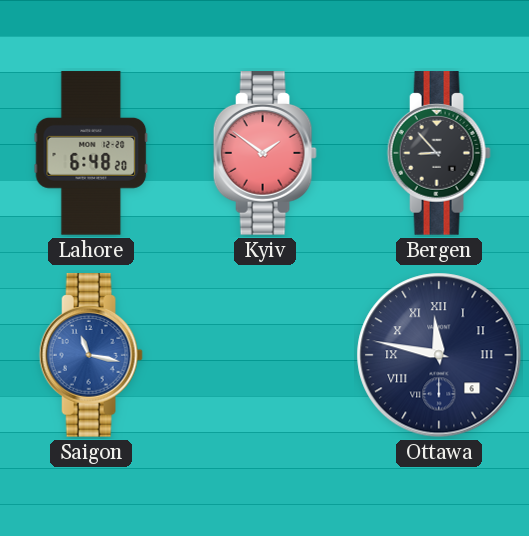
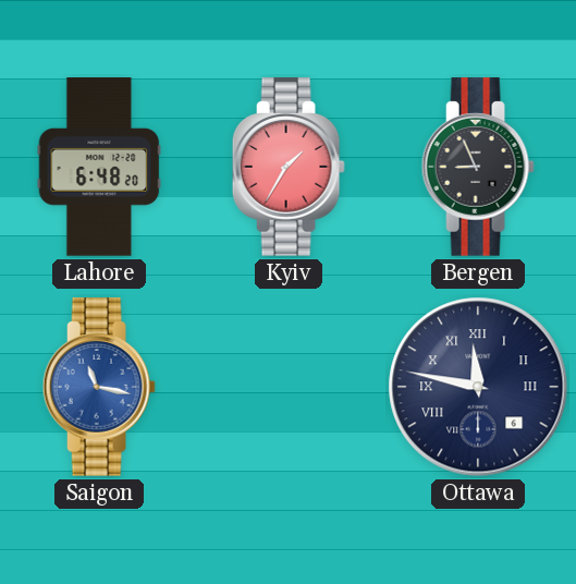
Kyiv: 1:51 -> 1:35 (289, 167)
Bergen: 8:53 -> 8:56 (478, 167)
